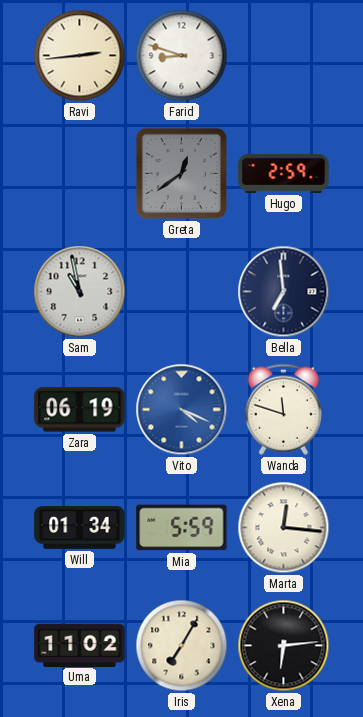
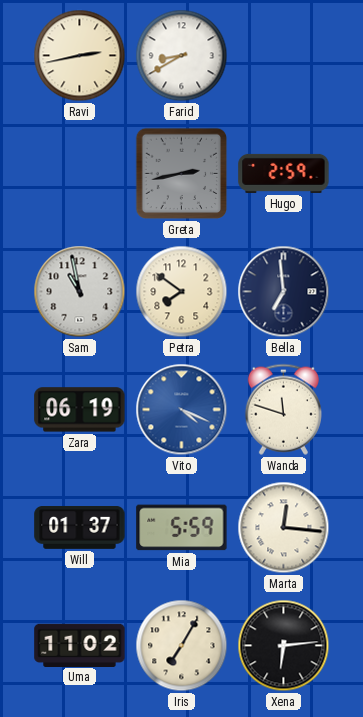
Ravi: 2:44 -> 2:43 (80, 56)
Farid: 8:48 -> 8:40 (182, 56)
Greta: 12:39 -> 2:43 (182, 174)
Petra: none -> 7:51 (182, 292)
Will: 01:34 -> 01:37 (80, 528)
